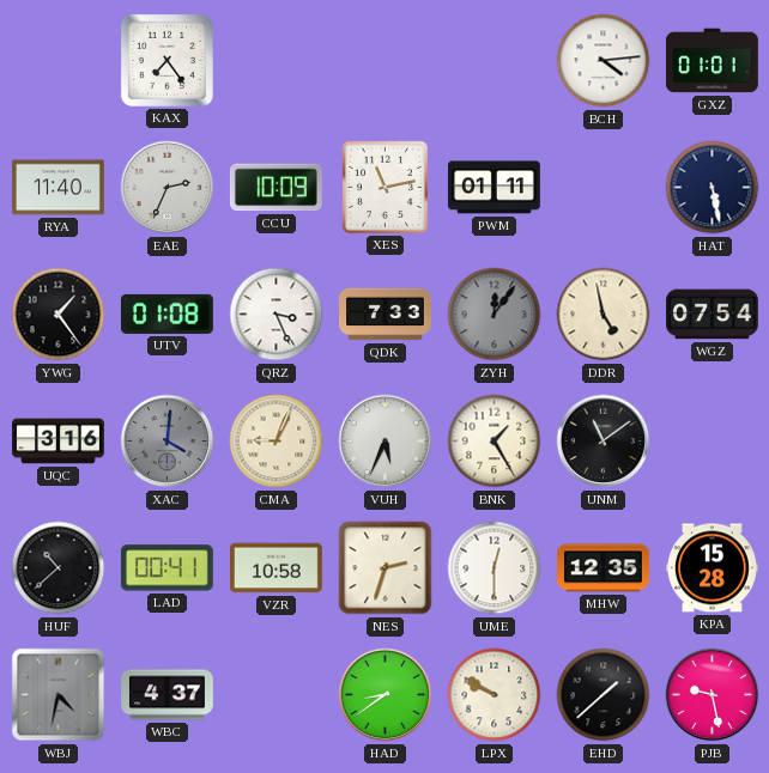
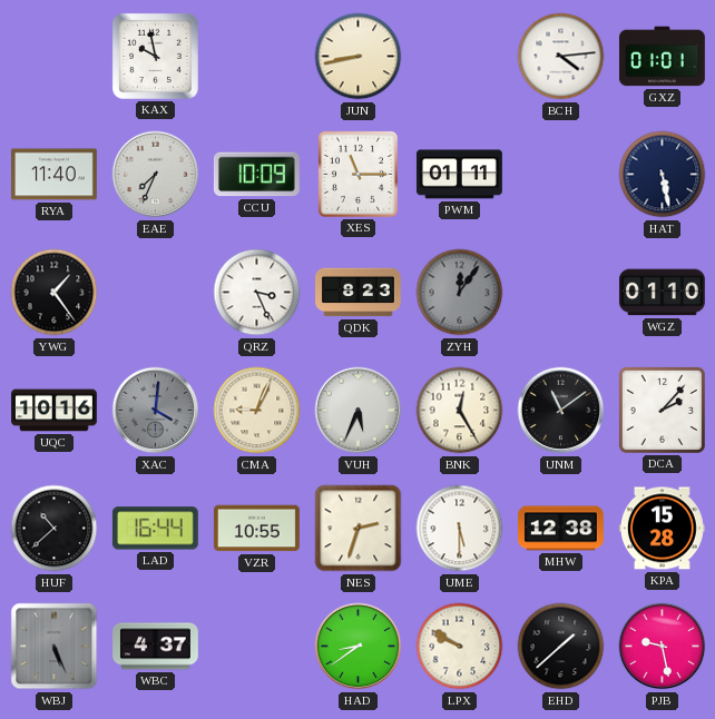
KAX: 7:24 -> 9:58 (155, 56)
JUN: none -> 8:43 (359, 57)
EAE: 2:34 -> 7:34 (156, 175)
XES: 11:13 -> 11:15 (357, 174)
UTV: 01:08 -> none (166, 314)
QDK: 7:33 -> 8:23 (359, 293)
DDR: 4:58 -> none (604, 315)
WGZ: 07:54 -> 01:10 (662, 293)
UQC: 3:16 -> 10:16 (55, 411)
BNK: 1:25 -> 12:25 (460, 411)
DCA: none -> 2:07 (662, 410)
LAD: 00:41 -> 16:44 (155, 529)
VZR: 10:58 -> 10:55 (256, 529)
UME: 12:30 -> 5:30 (460, 529)
MHW: 12:35 -> 12:38 (561, 529)
WBJ: 4:32 -> 5:26 (55, 647)
